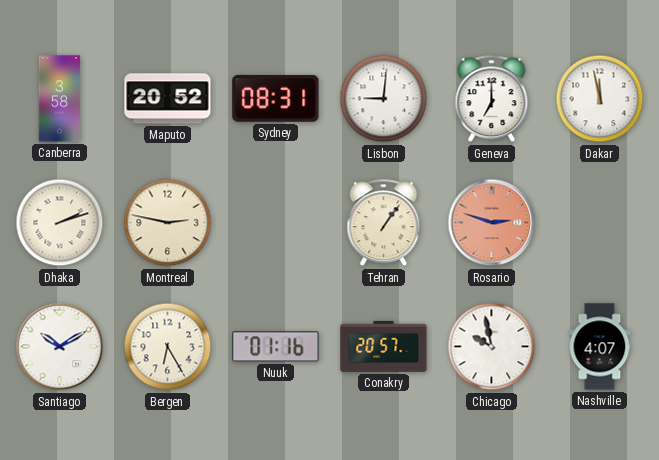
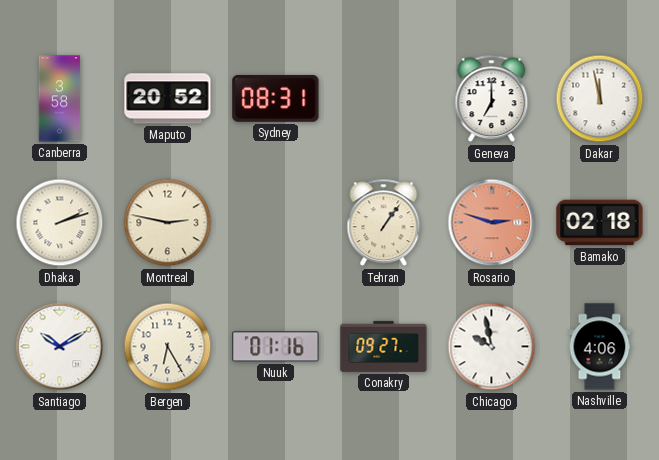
Lisbon: 9:01 -> none (384, 99)
Bamako: none -> 02:18 (600, 223)
Conakry: 20:57 -> 09:27 (384, 346)
Nashville: 4:07 -> 4:06 (600, 347)
